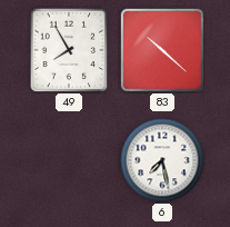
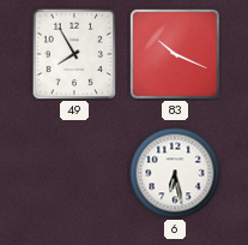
83: 10:22 -> 10:19 (175, 54)
6: 7:28 -> 6:28 (175, 173)
